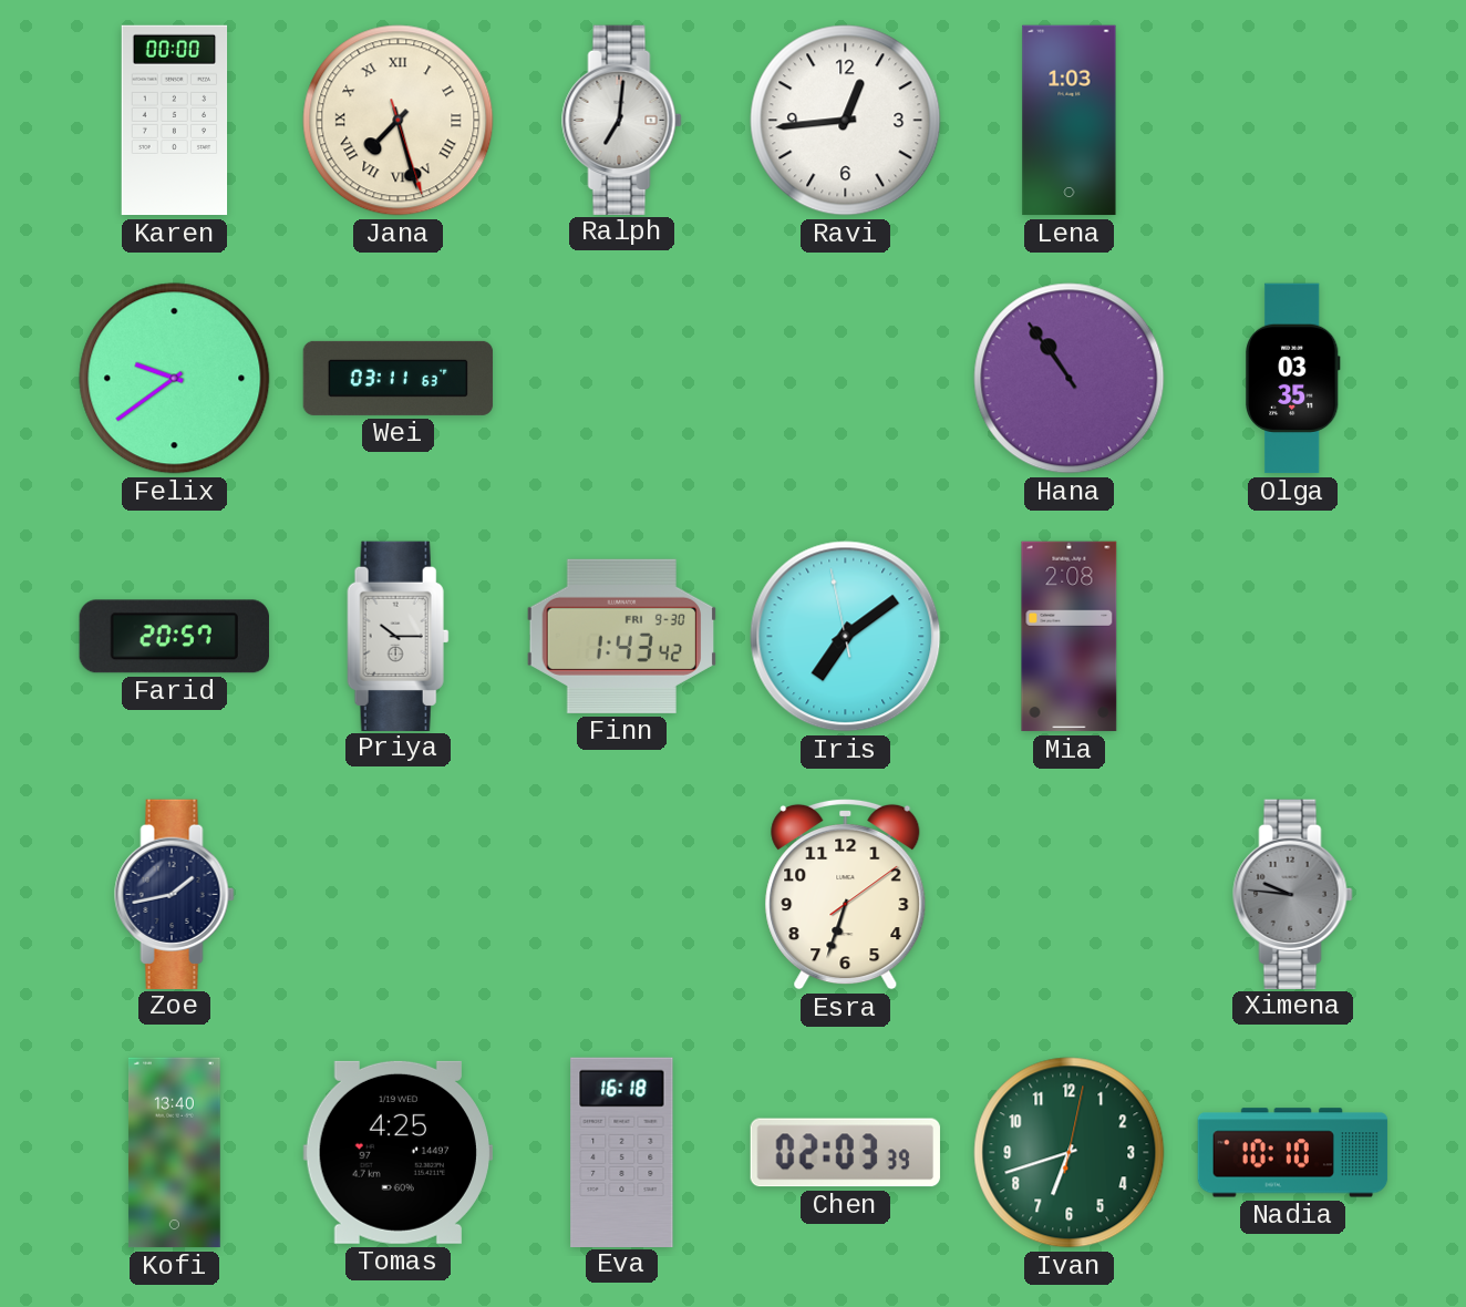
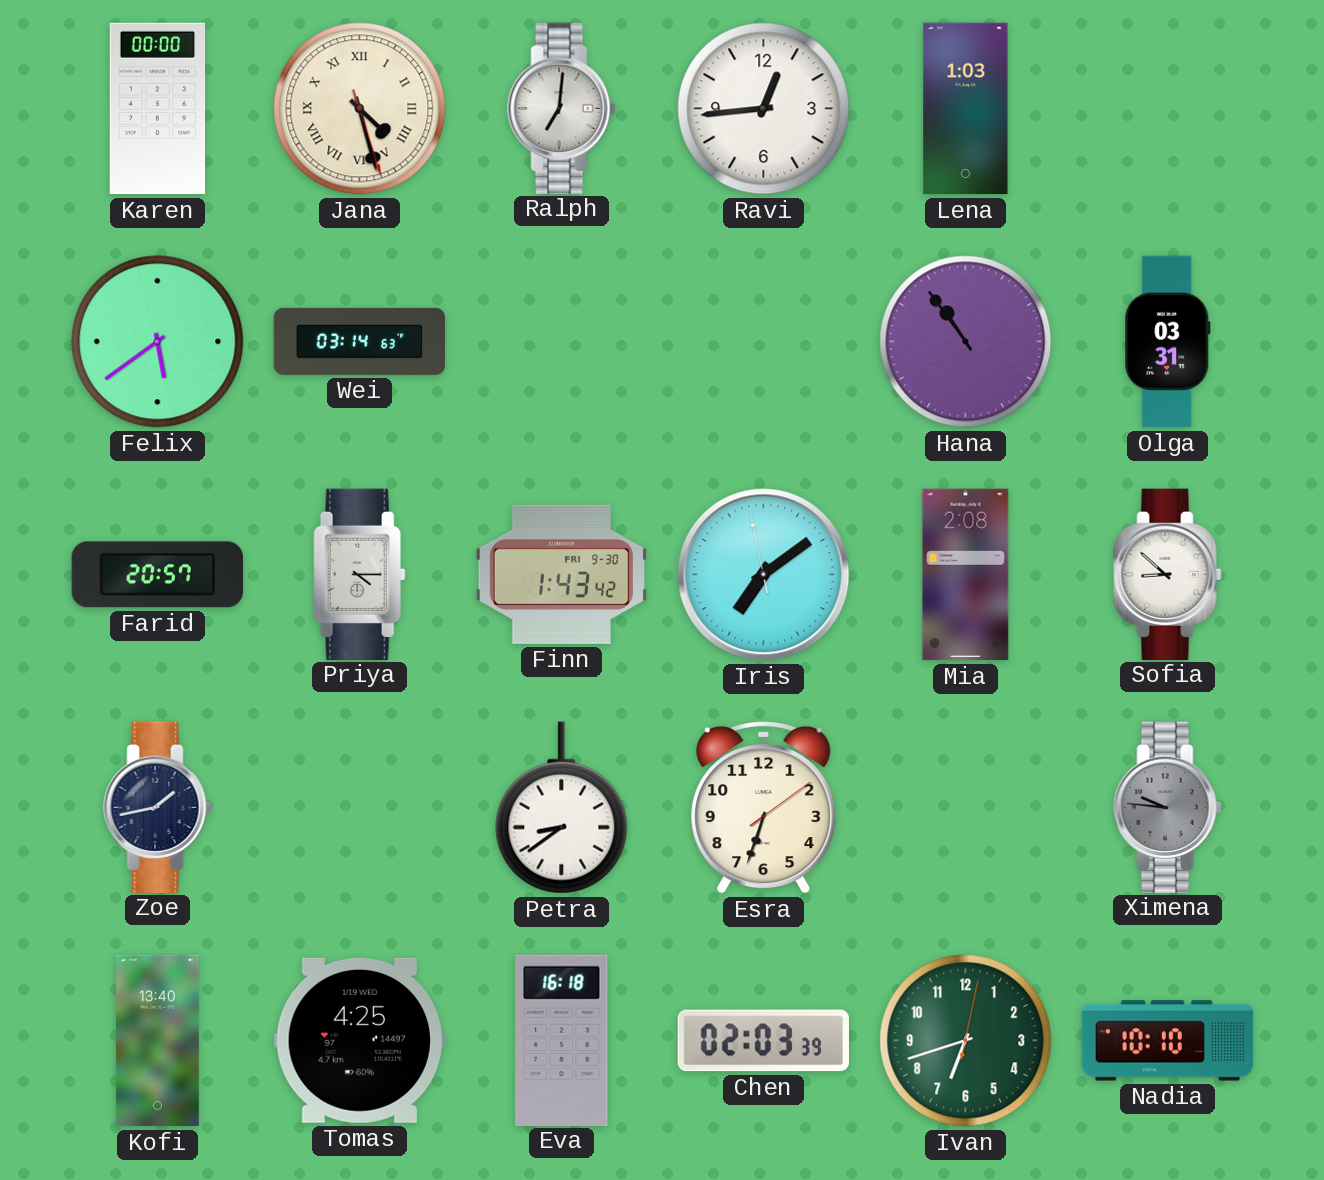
Jana: 7:27 -> 4:27 (360, 109)
Felix: 9:39 -> 5:39 (158, 342)
Wei: 03:11 -> 03:14 (360, 341)
Olga: 03:35 -> 03:31 (1168, 342)
Priya: 10:15 -> 4:15 (360, 574)
Sofia: none -> 8:52 (1168, 574)
Petra: none -> 8:39 (562, 808)
